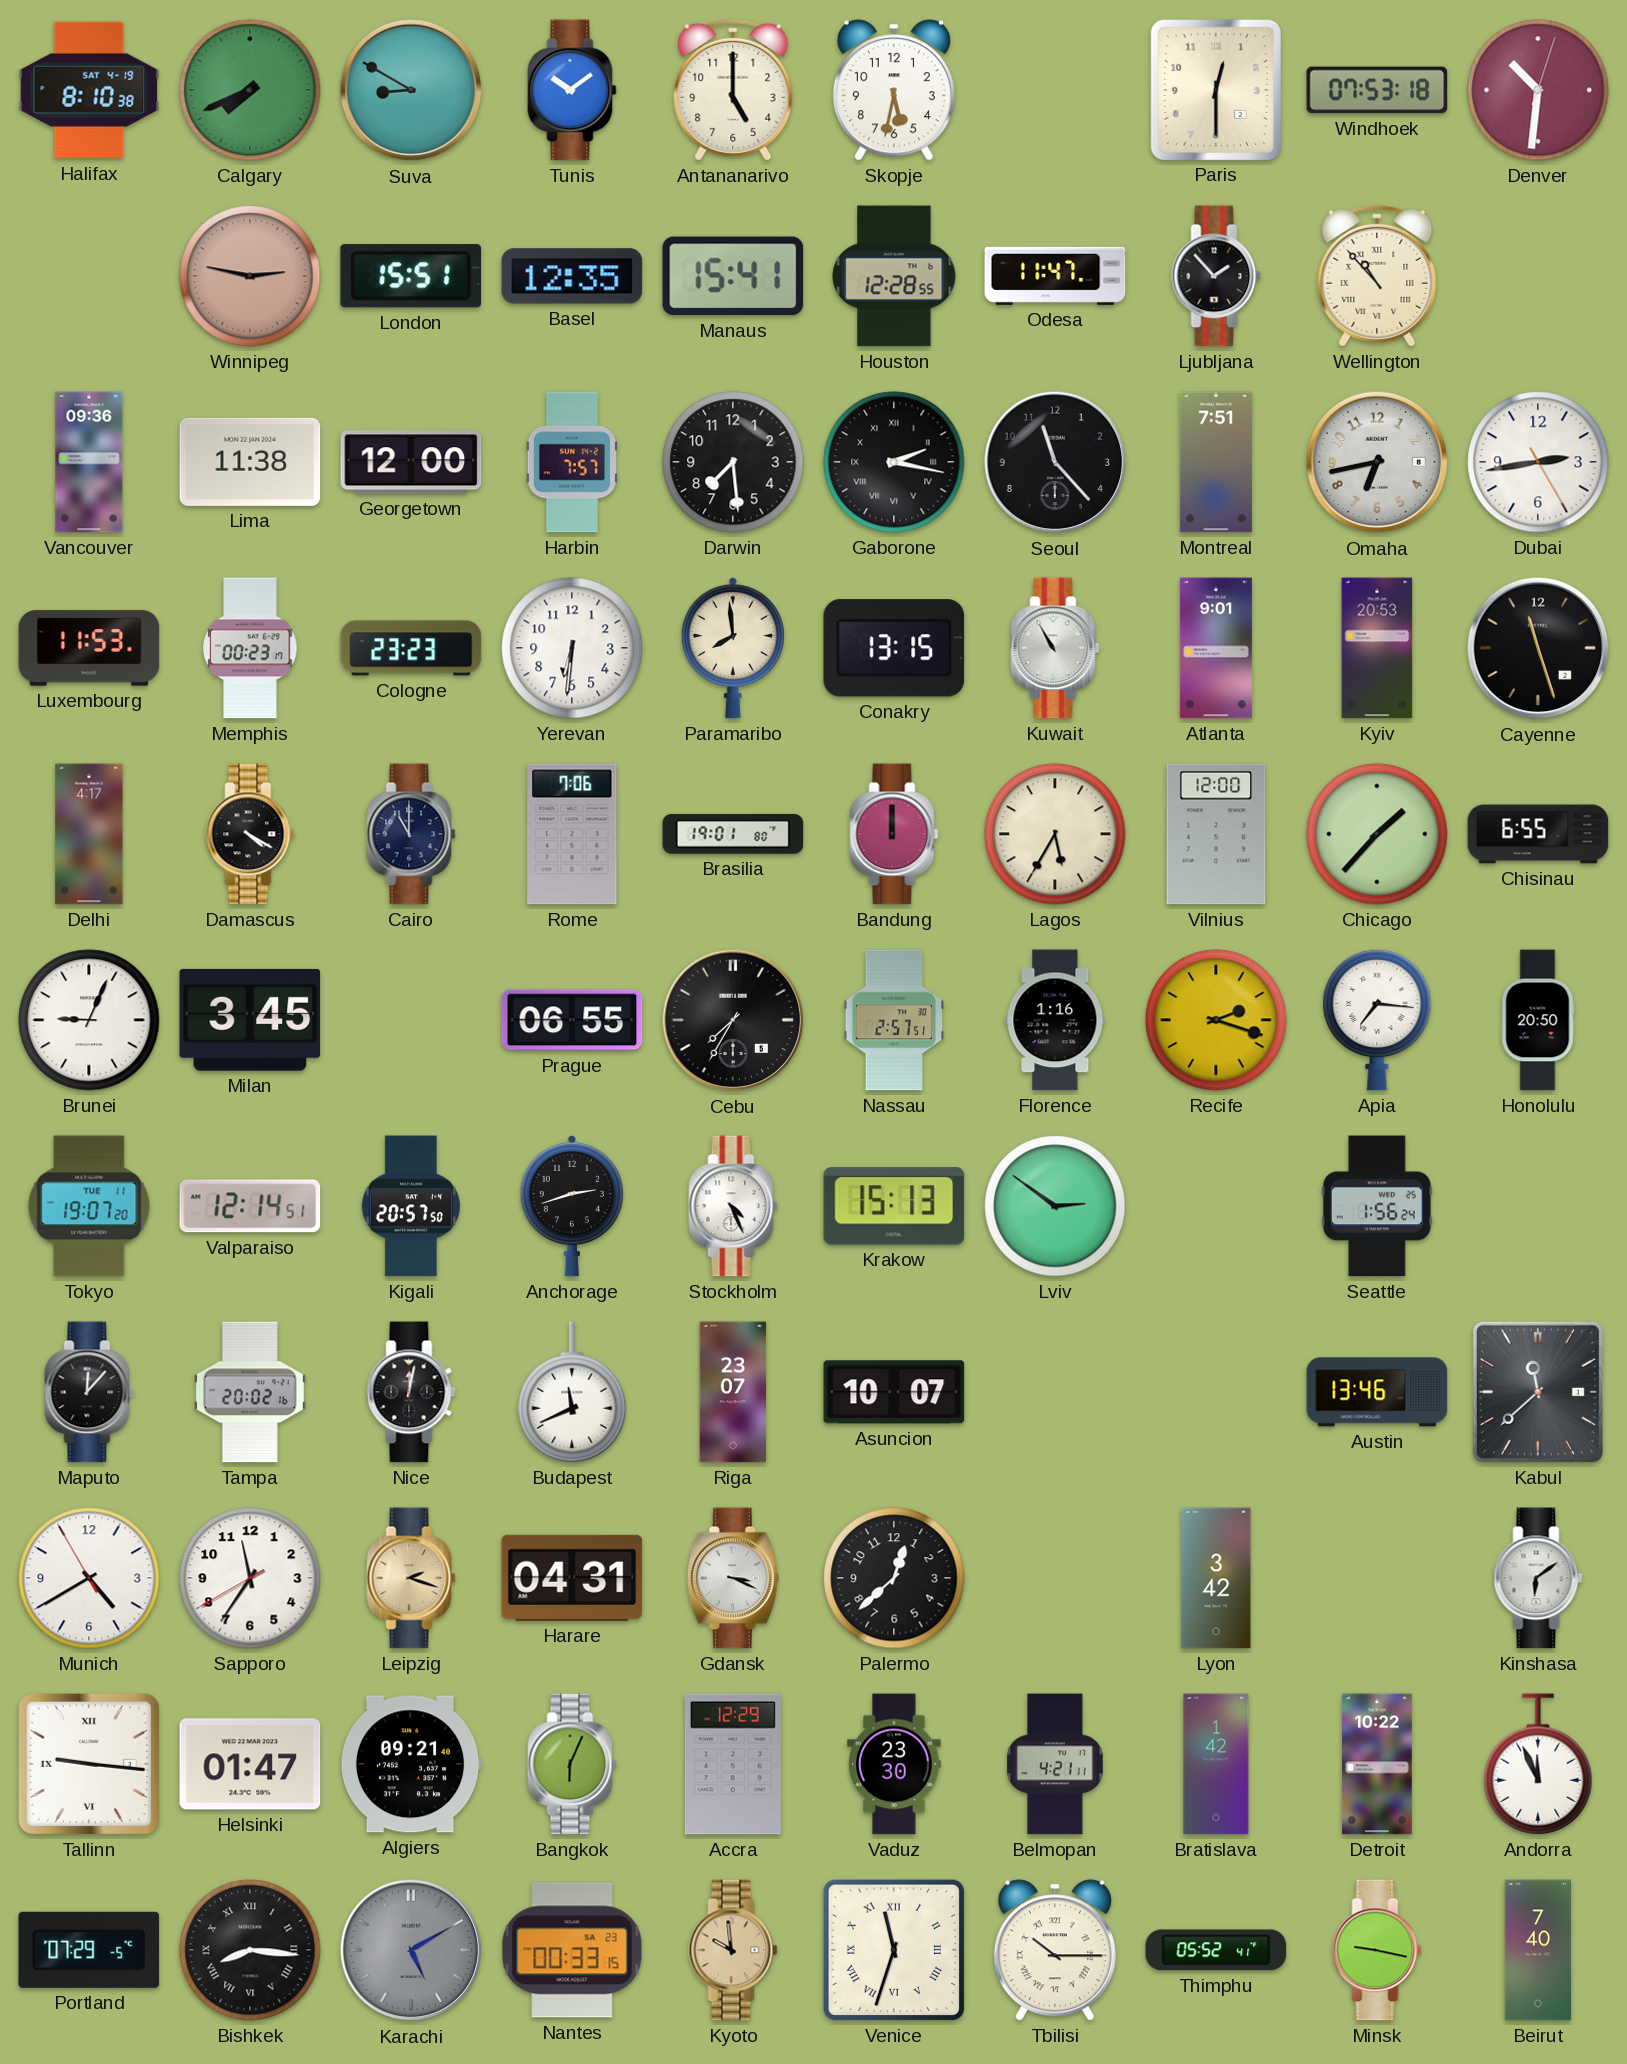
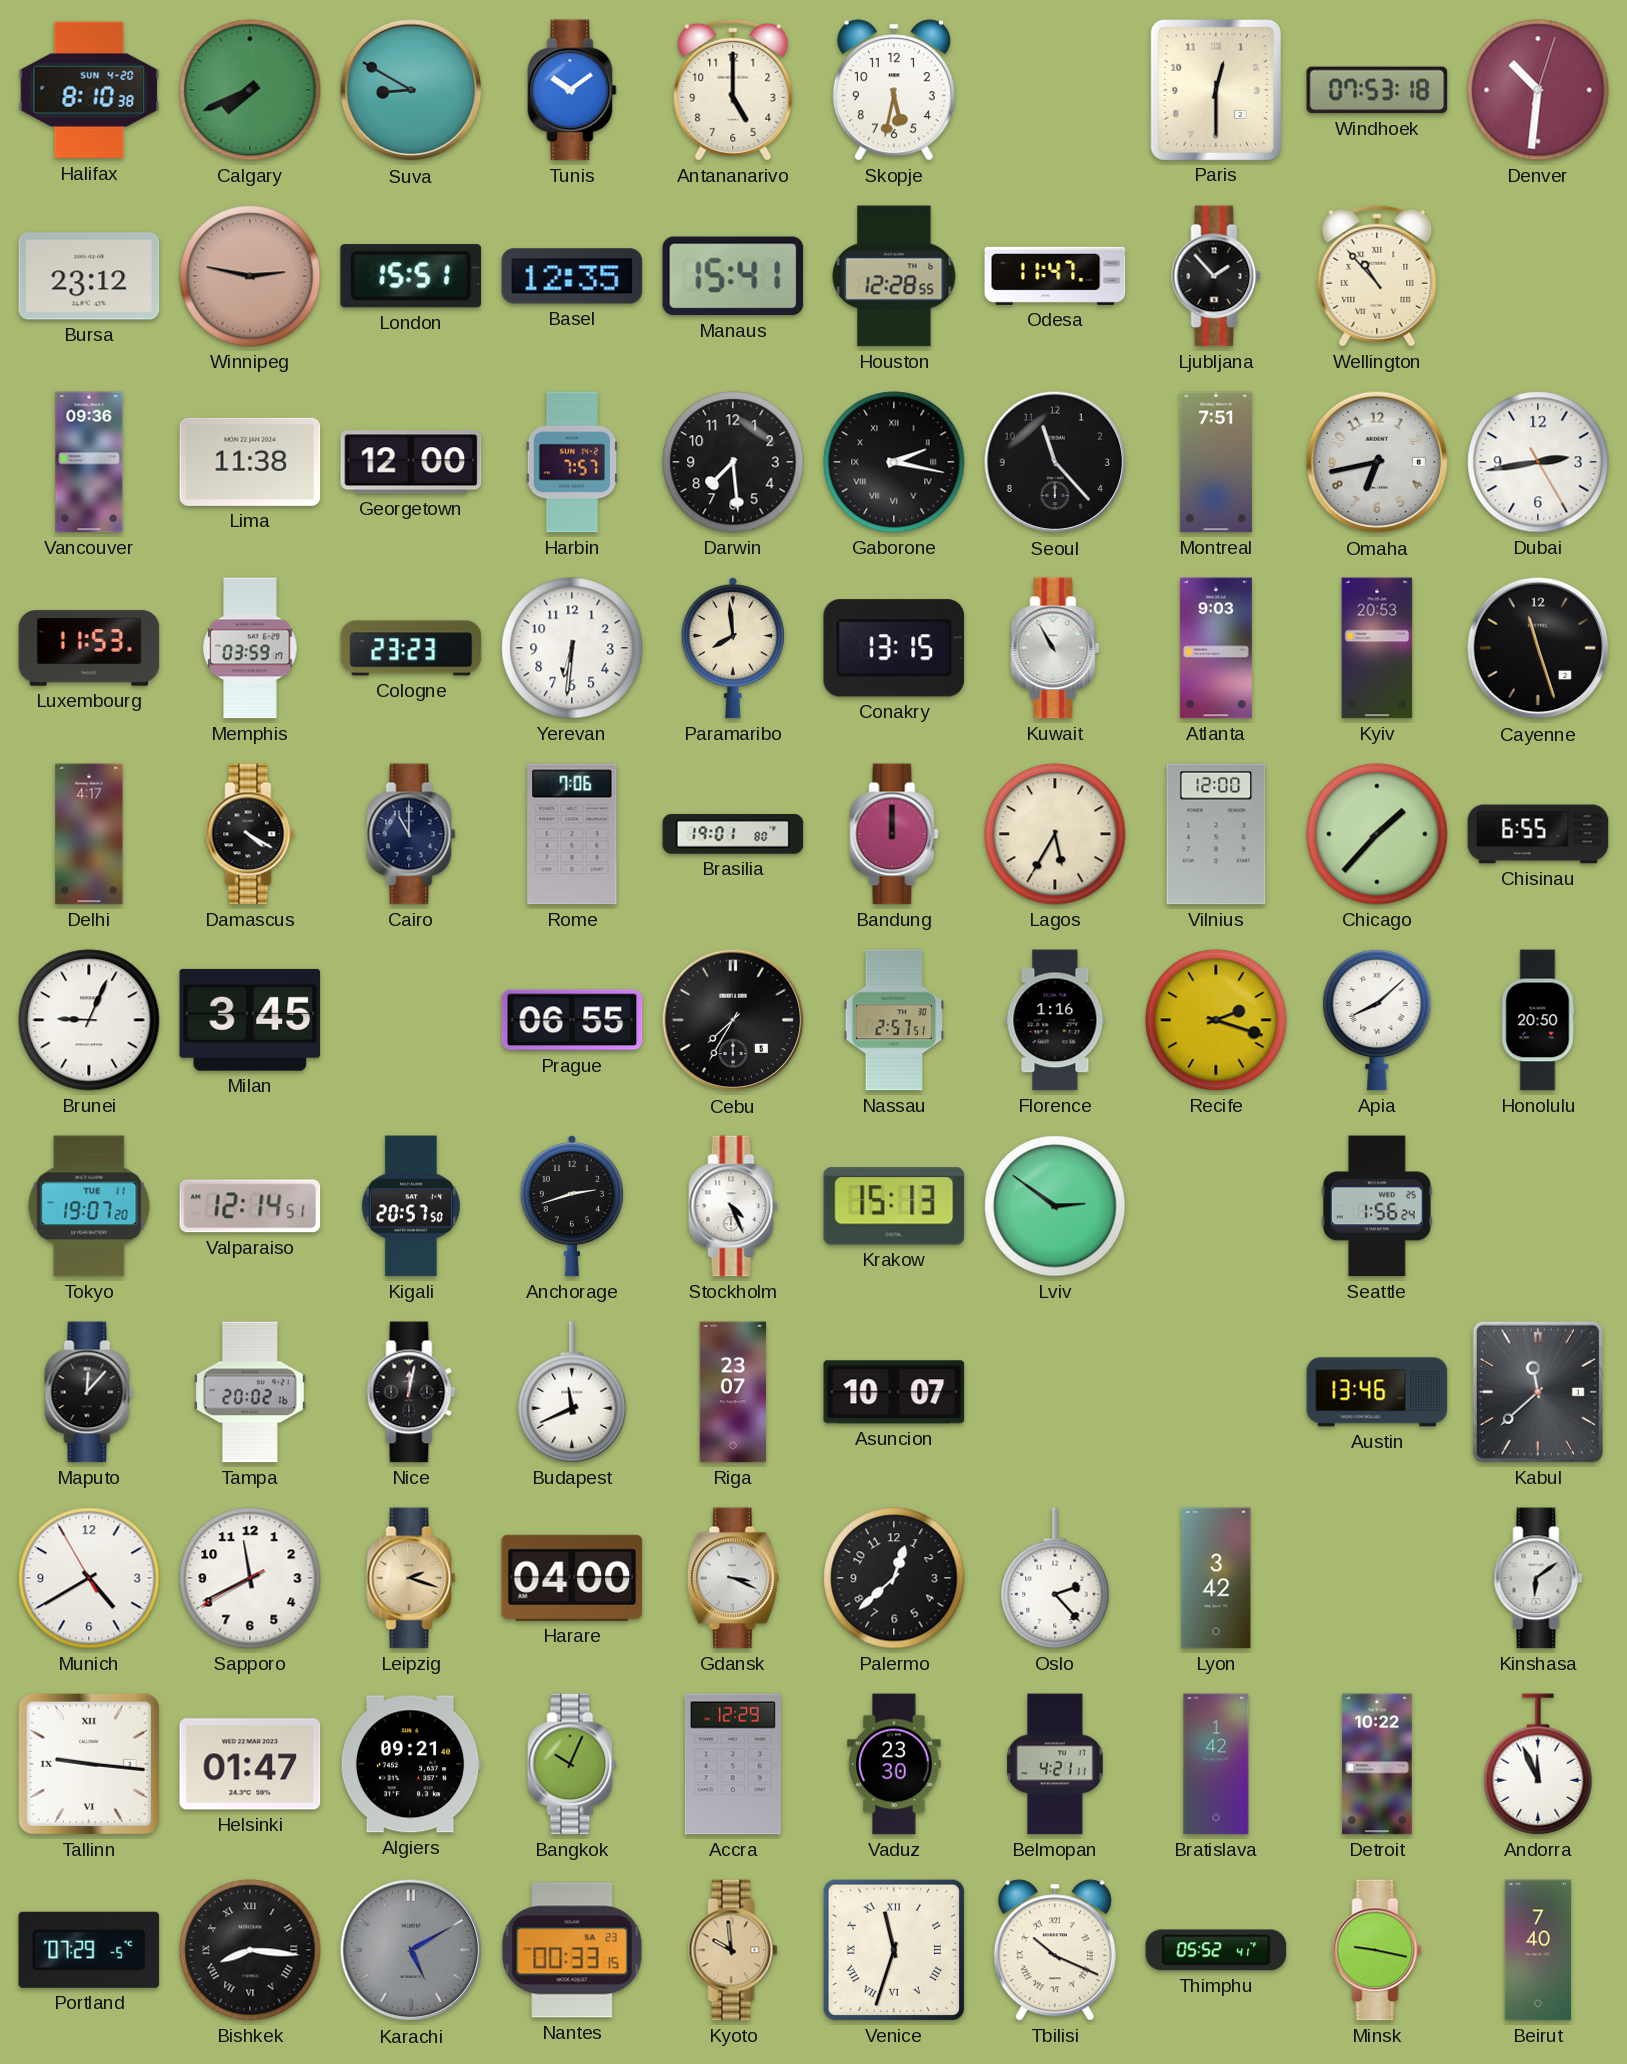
Halifax date: SAT 4-19 -> SUN 4-20 (89, 90)
Bursa: none -> 23:12 (89, 276)
Memphis: 00:23 -> 03:59 (250, 648)
Atlanta: 9:01 -> 9:03 (1216, 648)
Apia: 7:16 -> 8:08 (1377, 1020)
Sapporo: 11:35 -> 11:40 (250, 1578)
Harare: 04:31 -> 04:00 (572, 1578)
Oslo: none -> 2:23 (1055, 1578)
Bangkok: 6:04 -> 10:04 (572, 1764)
Tbilisi: 10:15 -> 10:19 (1055, 1950)
